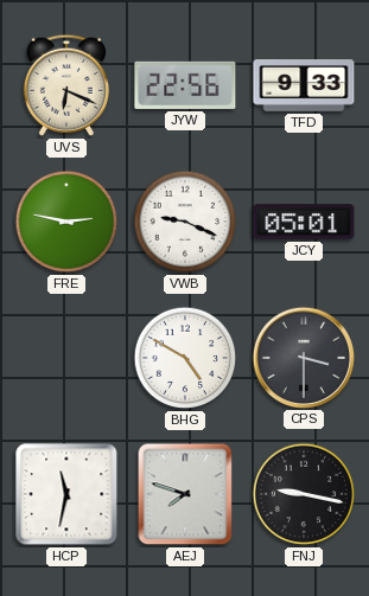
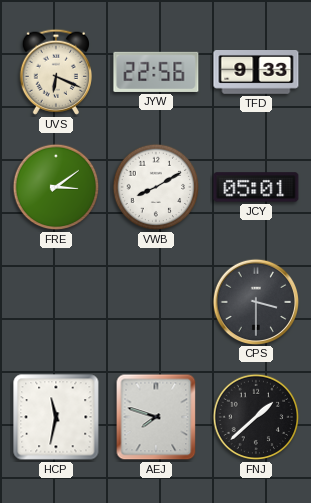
FRE: 2:47 -> 3:09 (56, 187)
VWB: 9:19 -> 8:10 (156, 187)
BHG: 4:50 -> none (185, 358)
FNJ: 9:17 -> 1:38 (256, 417)
